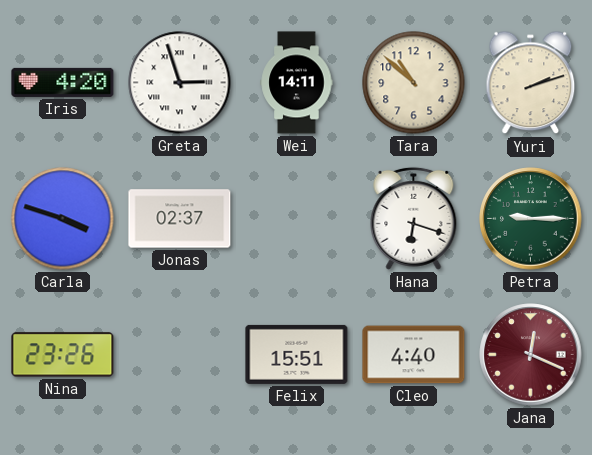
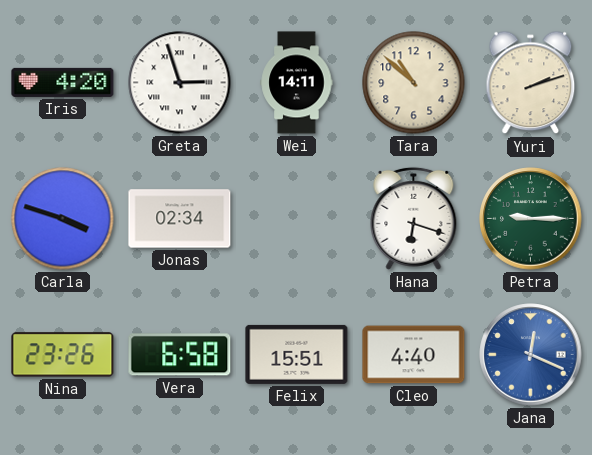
Jonas: 02:37 -> 02:34 (180, 219)
Vera: none -> 6:58 (180, 355)
Jana dial: burgundy -> blue (531, 355)
